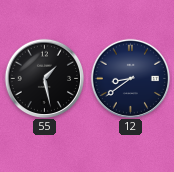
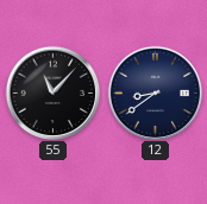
55: 1:28 -> 11:07 (52, 93)
